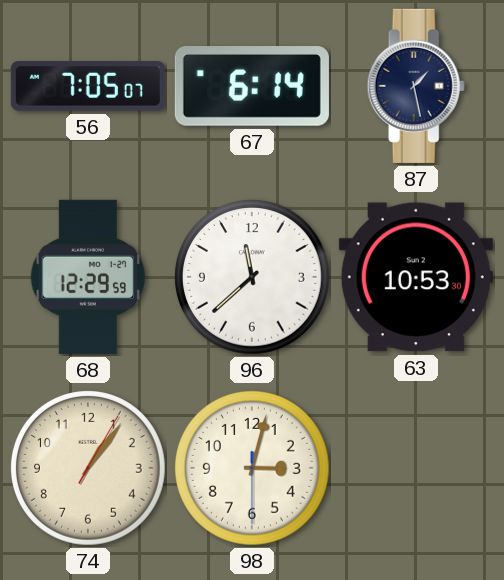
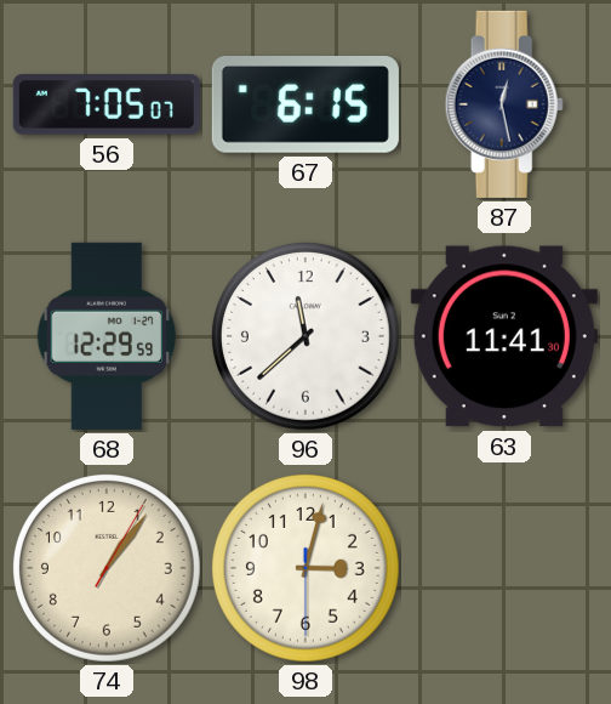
67: 6:14 -> 6:15 (305, 106)
87: 1:28 -> 12:28 (504, 104)
63: 10:53 -> 11:41 (504, 336)
